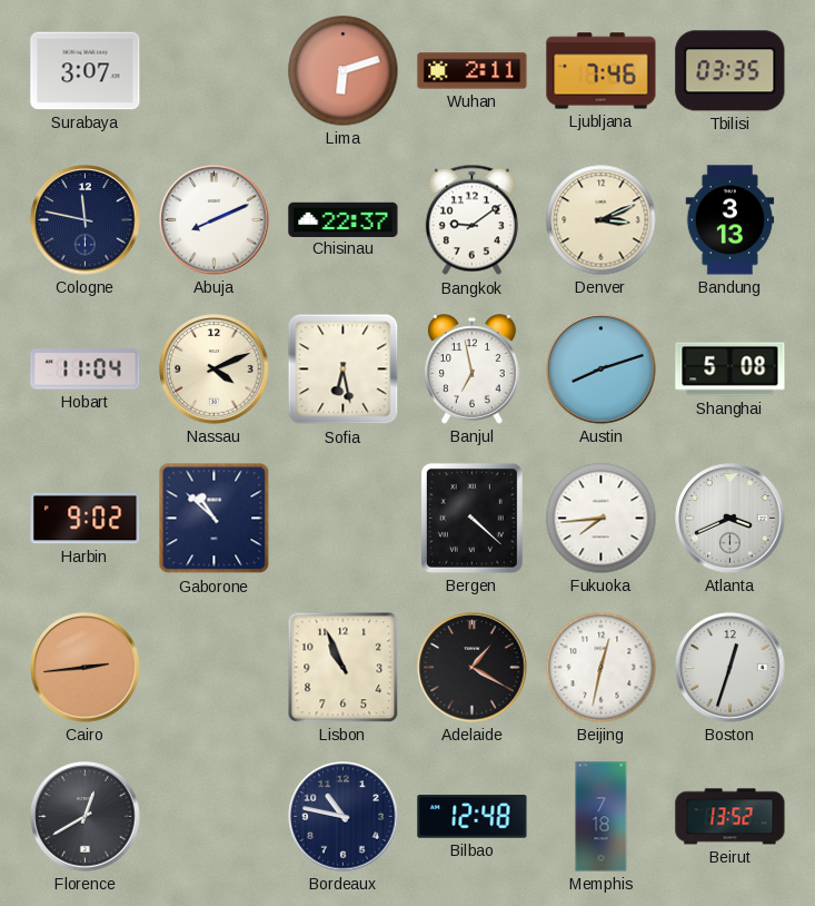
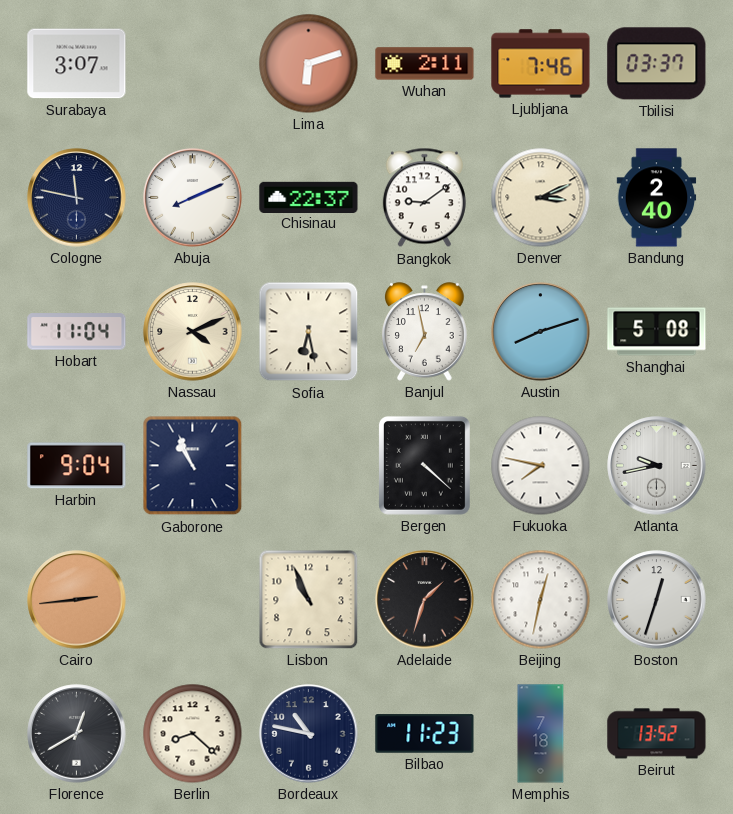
Tbilisi: 03:35 -> 03:37 (657, 64)
Bandung: 3:13 -> 2:40 (657, 198)
Harbin: 9:02 -> 9:04 (77, 466)
Gaborone: 10:52 -> 10:56 (193, 466)
Fukuoka: 7:44 -> 7:47 (541, 466)
Atlanta: 3:41 -> 9:43 (657, 466)
Adelaide: 1:20 -> 1:33 (425, 600)
Berlin: none -> 8:22 (193, 734)
Bilbao: 12:48 -> 11:23 (425, 734)
